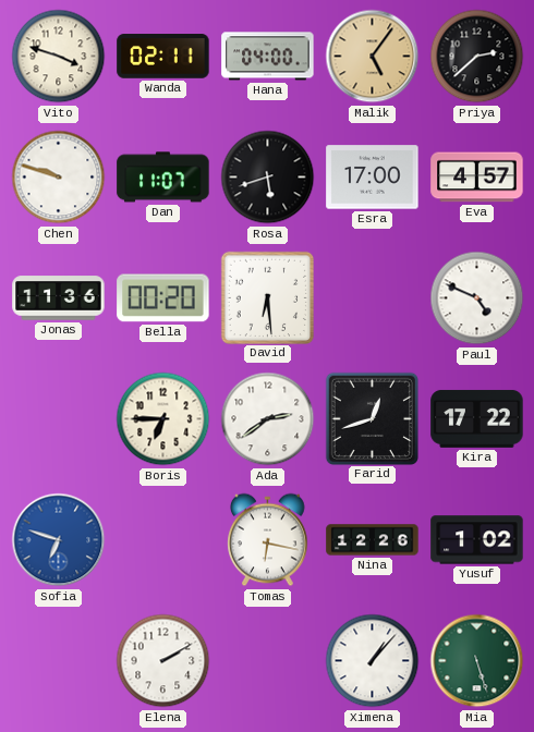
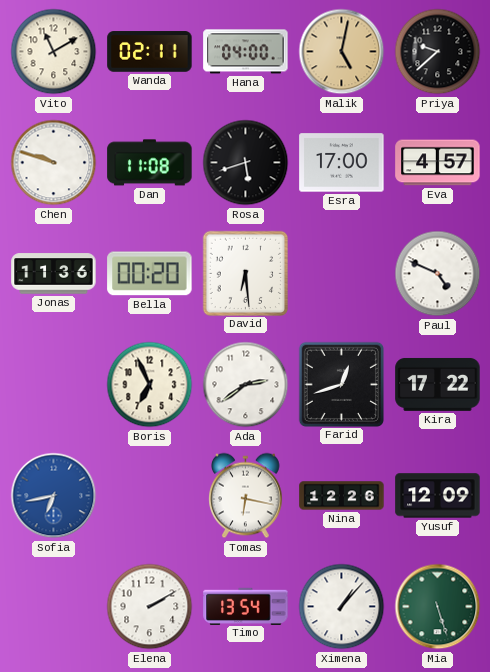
Vito: 3:48 -> 11:10 (54, 52)
Malik: 5:06 -> 5:02 (342, 52)
Priya: 2:38 -> 9:38 (438, 52)
Dan: 11:07 -> 11:08 (150, 163)
Boris: 6:45 -> 6:56 (150, 385)
Sofia: 6:48 -> 6:43 (54, 496)
Yusuf: 1:02 -> 12:09 (438, 496)
Timo: none -> 13:54 (246, 606)
